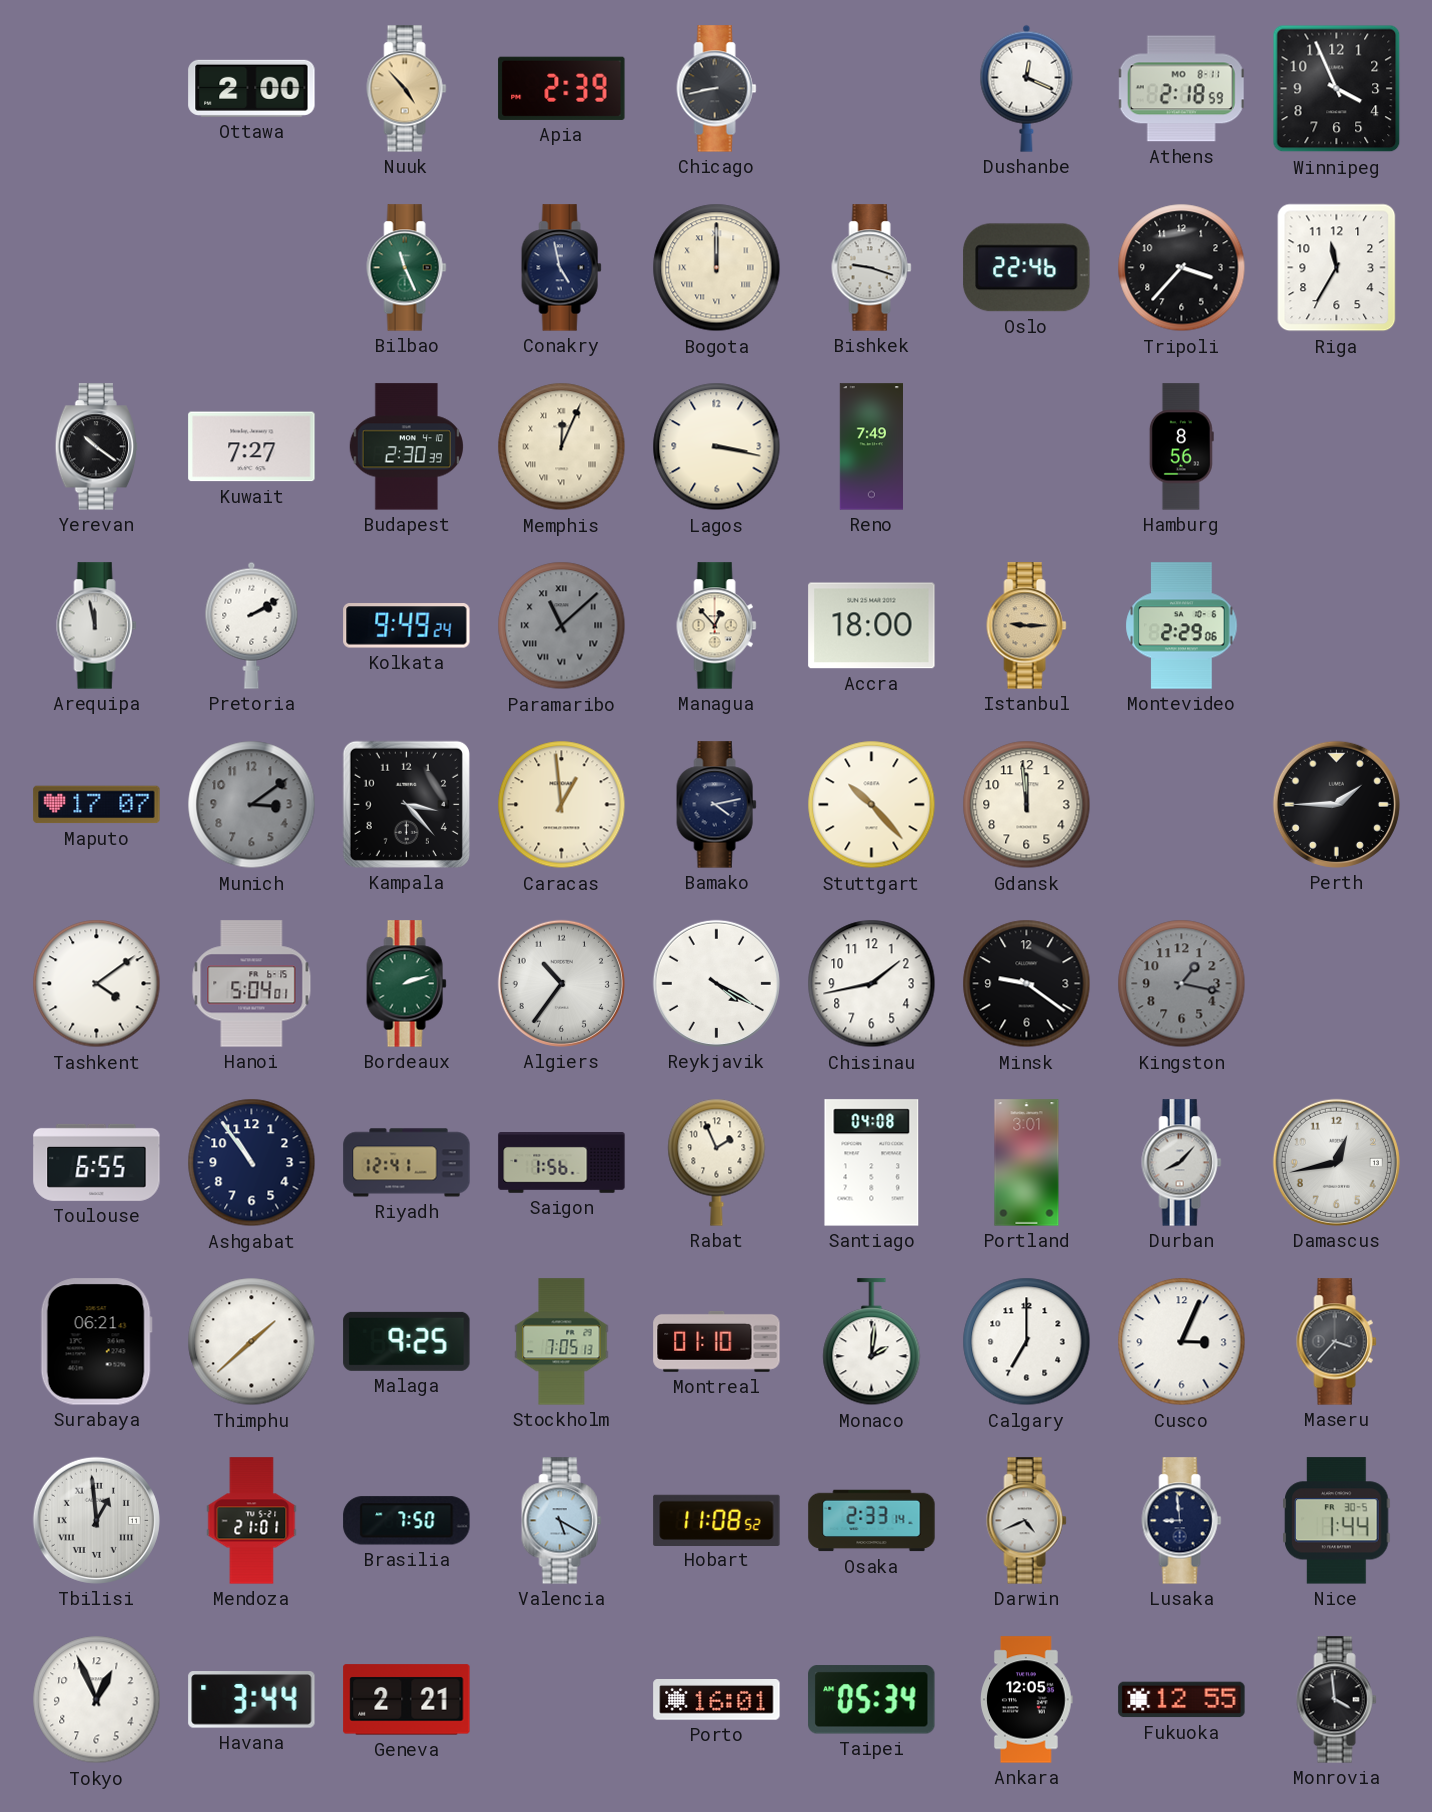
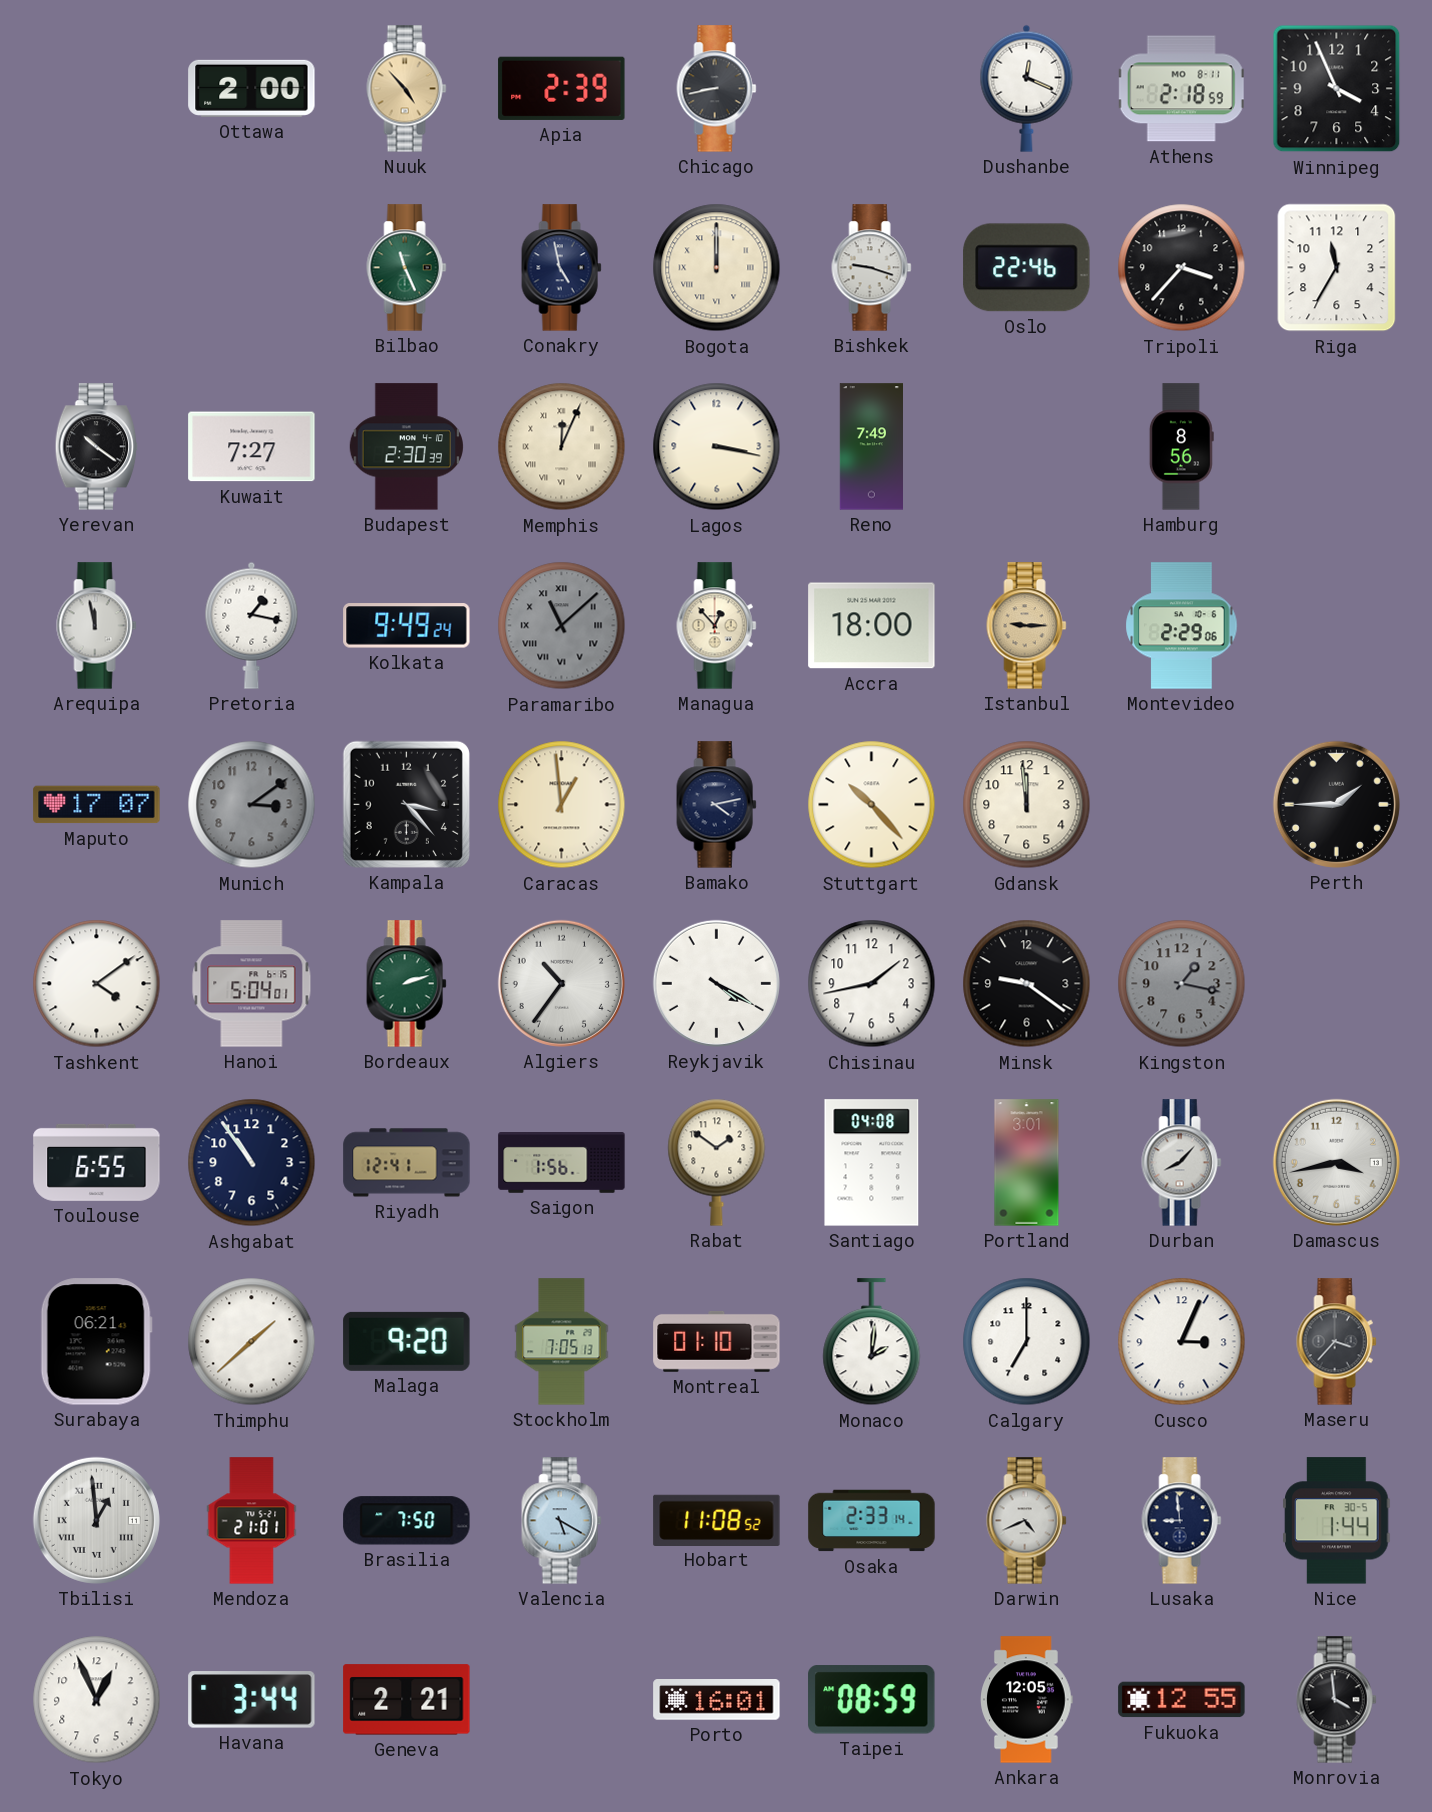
Pretoria: 2:10 -> 1:17 (252, 625)
Rabat: 1:56 -> 1:51 (717, 1162)
Damascus: 12:43 -> 3:43 (1336, 1162)
Malaga: 9:25 -> 9:20 (407, 1341)
Taipei: 05:34 -> 08:59 (872, 1700)
